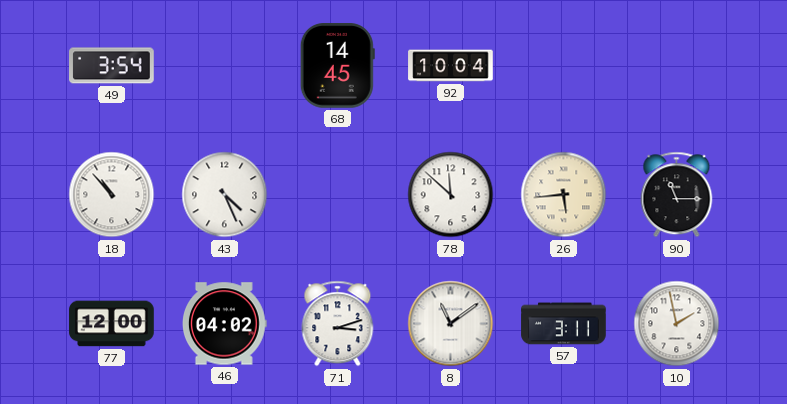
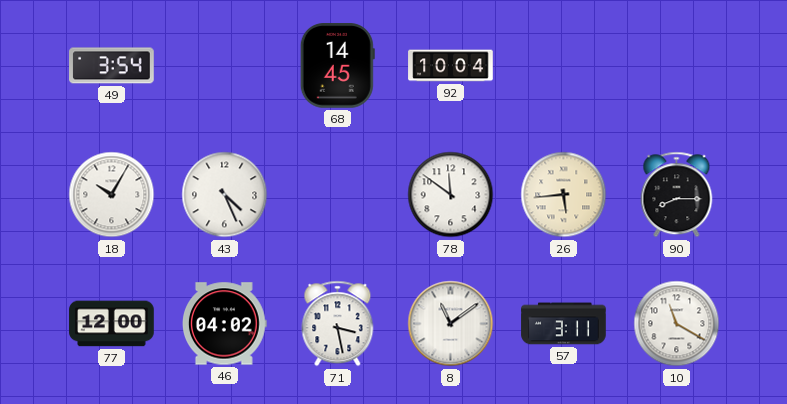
18: 10:53 -> 10:05 (112, 195)
78: 11:52 -> 11:51 (451, 195)
90: 11:15 -> 8:15 (677, 195)
71: 3:12 -> 3:28 (338, 324)
10: 1:58 -> 11:20 (677, 324)
